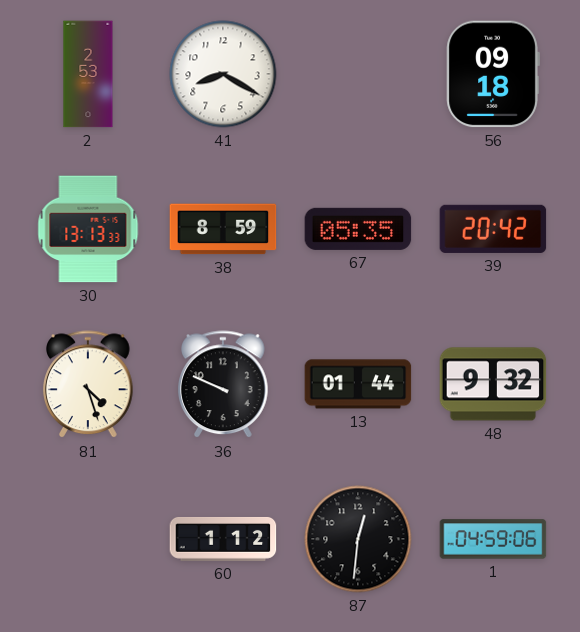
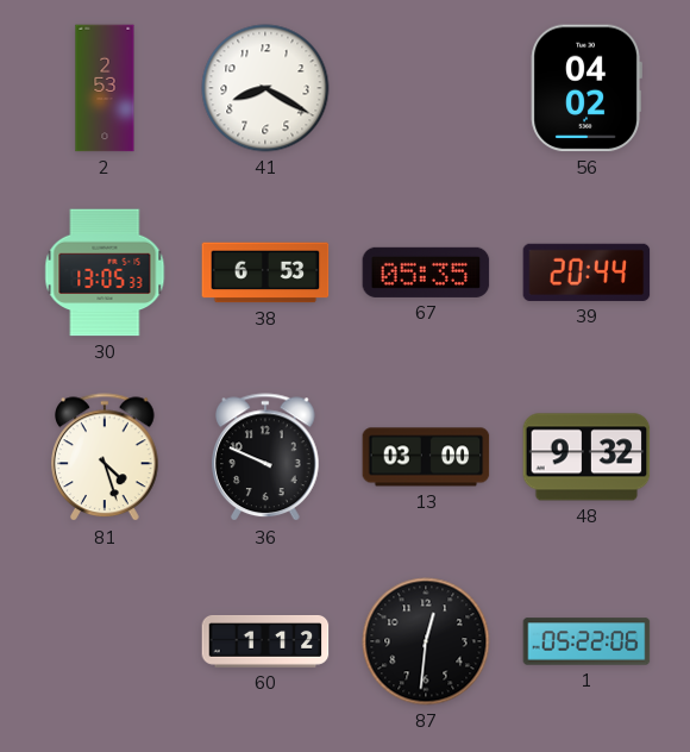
56: 09:18 -> 04:02 (586, 88)
30: 13:13 -> 13:05 (105, 272)
38: 8:59 -> 6:53 (265, 272)
39: 20:42 -> 20:44 (586, 272)
13: 01:44 -> 03:00 (426, 457)
1: 04:59 -> 05:22 (586, 641)
